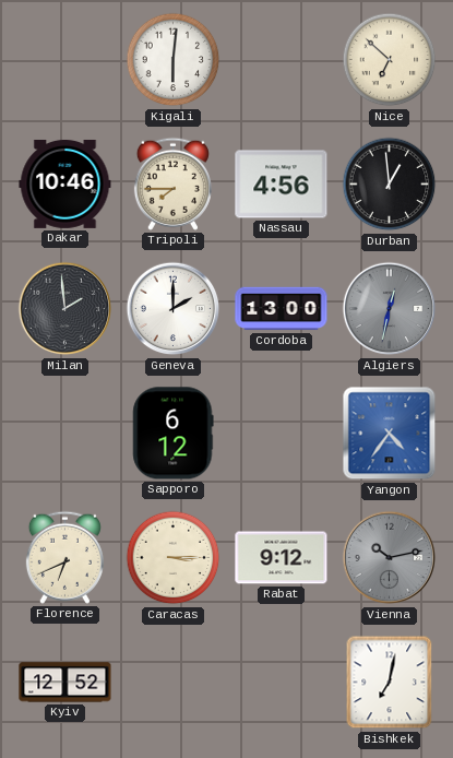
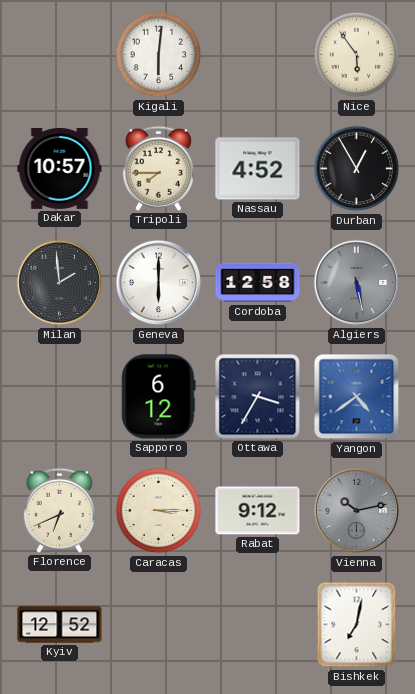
Nice: 6:52 -> 5:54 (357, 55)
Dakar: 10:46 -> 10:57 (60, 168)
Nassau: 4:56 -> 4:52 (258, 169)
Durban: 12:59 -> 12:55 (357, 169)
Geneva: 2:00 -> 6:00 (159, 283)
Cordoba: 13:00 -> 12:58 (258, 283)
Algiers: 12:32 -> 5:28 (357, 283)
Ottawa: none -> 3:35 (258, 397)
Yangon: 4:36 -> 4:39 (357, 397)
